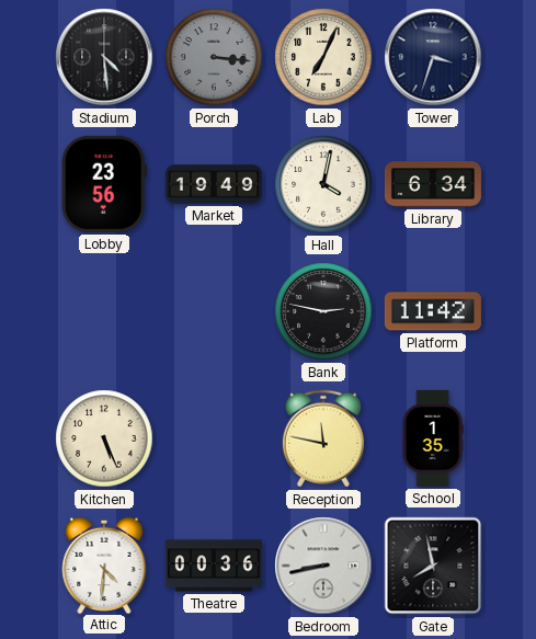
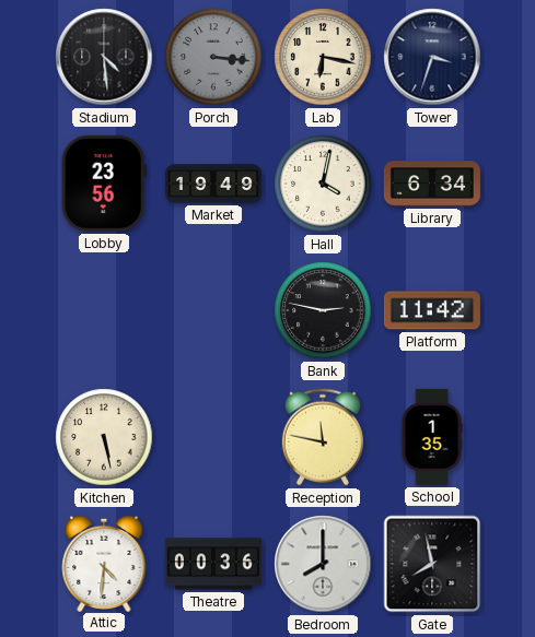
Lab: 7:04 -> 6:17 (323, 57)
Kitchen: 5:26 -> 5:28 (104, 437)
Bedroom: 8:43 -> 8:00 (323, 564)
